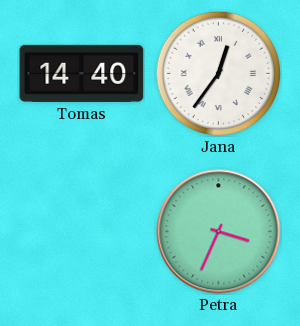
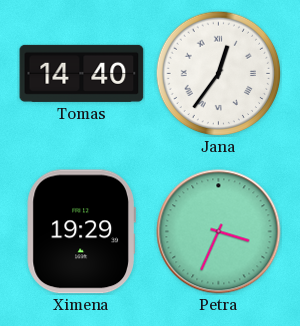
Ximena: none -> 19:29 (81, 232)
